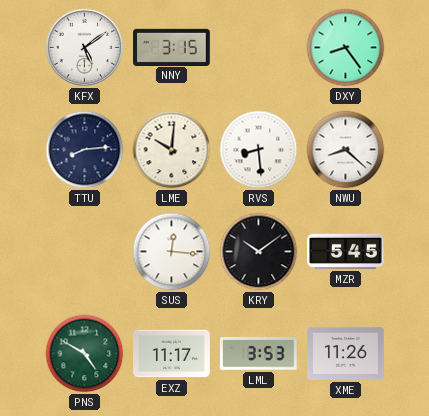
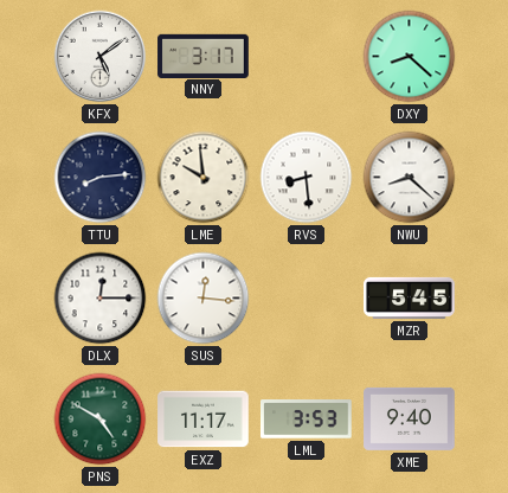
NNY: 3:15 -> 3:17 (204, 56)
DXY: 8:24 -> 8:22 (410, 57)
LME: 10:01 -> 9:59 (204, 178)
DLX: none -> 12:15 (101, 299)
KRY: 10:09 -> none (259, 252)
XME: 11:26 -> 9:40 (410, 418)
